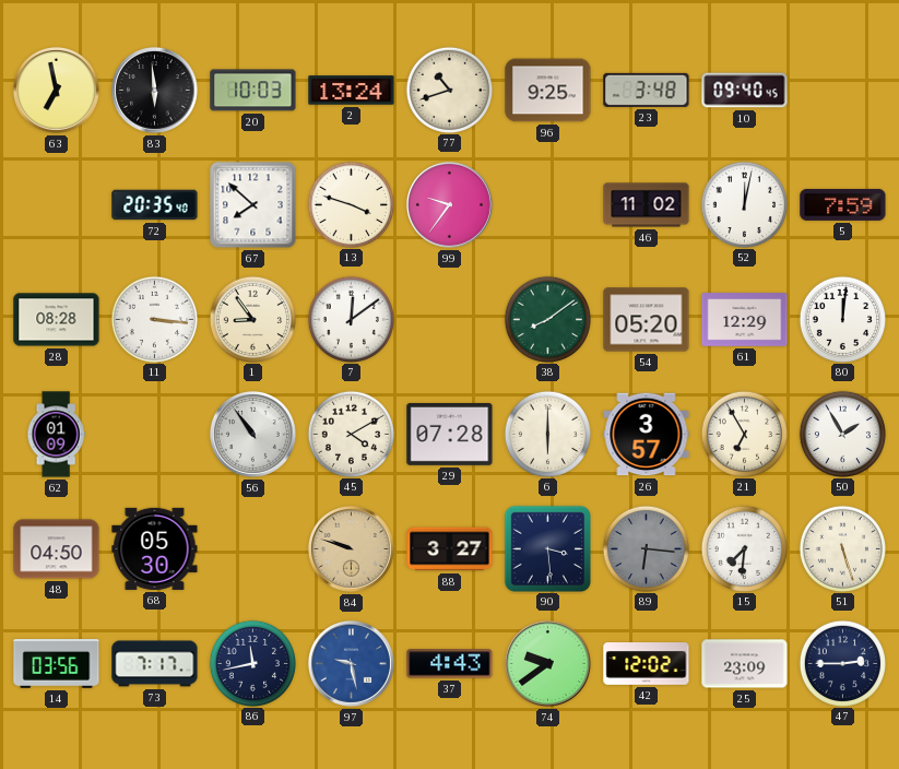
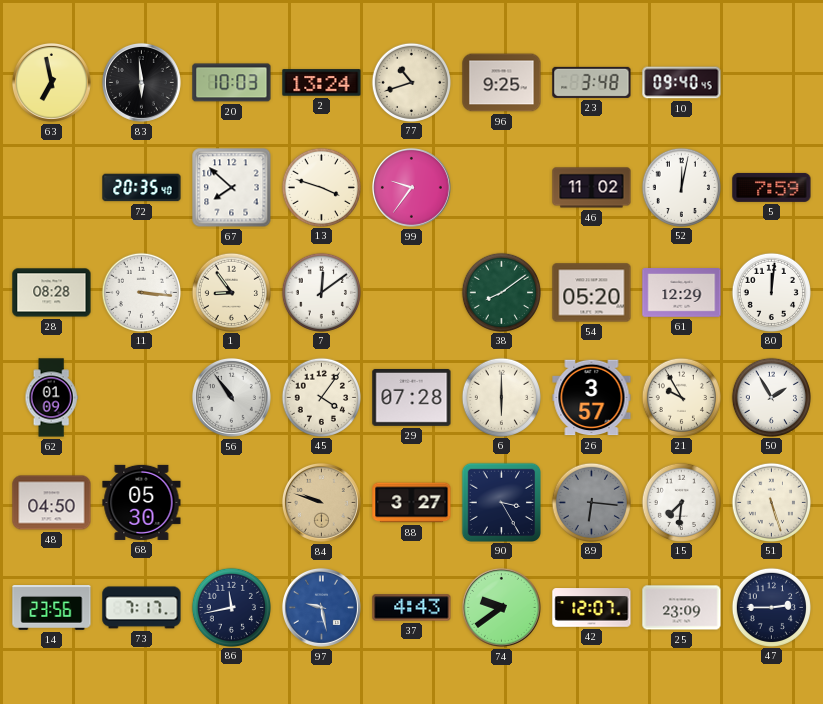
45: 4:10 -> 4:06 (321, 397)
21: 6:55 -> 9:55 (681, 397)
90: 3:29 -> 3:25 (501, 502)
14: 03:56 -> 23:56 (52, 608)
42: 12:02 -> 12:07 (592, 608)
